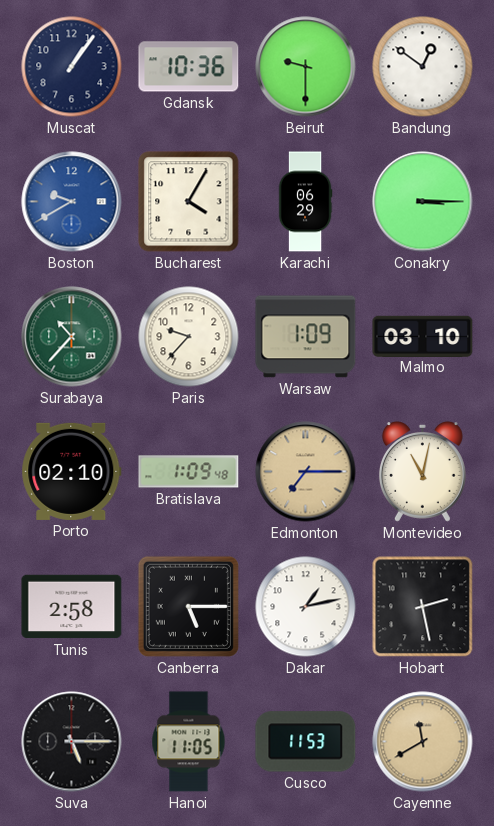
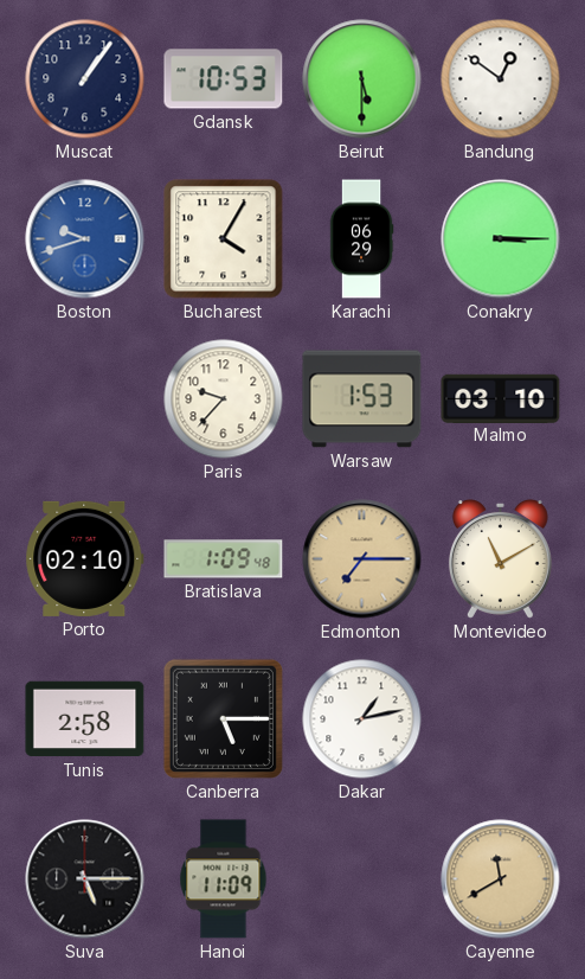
Gdansk: 10:36 -> 10:53 (224, 79)
Beirut: 9:30 -> 5:30 (362, 79)
Boston: 9:40 -> 9:42 (85, 239)
Surabaya: 10:37 -> none (72, 337)
Warsaw: 1:09 -> 1:53 (362, 399)
Montevideo: 11:02 -> 11:10 (500, 559)
Hobart: 2:28 -> none (423, 607)
Hanoi: 11:05 -> 11:09 (224, 879)
Cusco: 11:53 -> none (306, 742)
